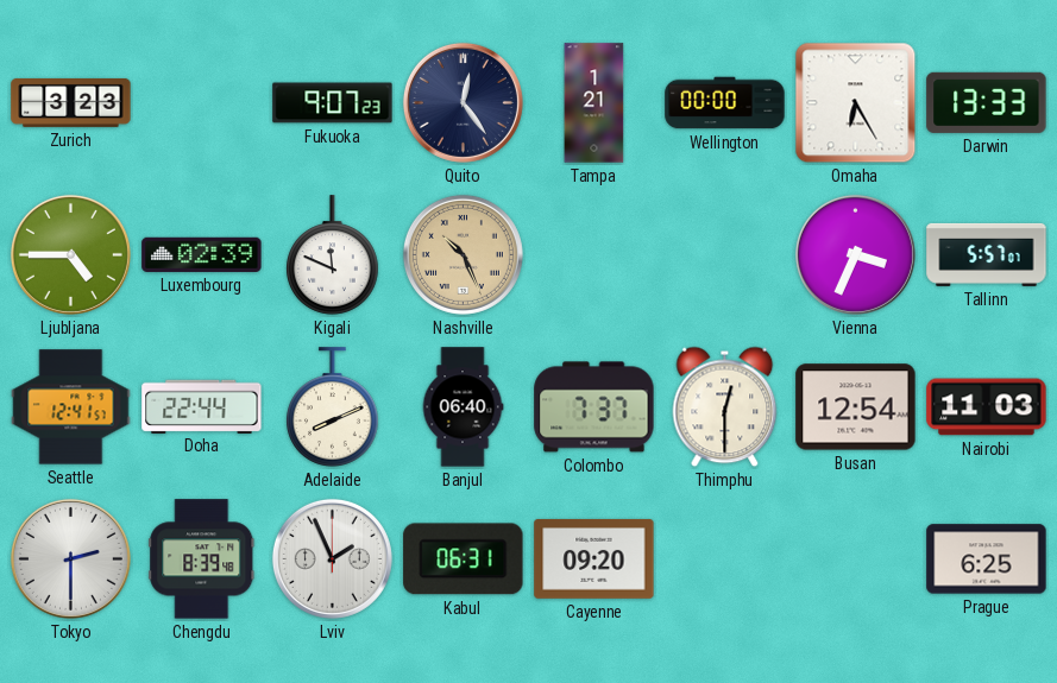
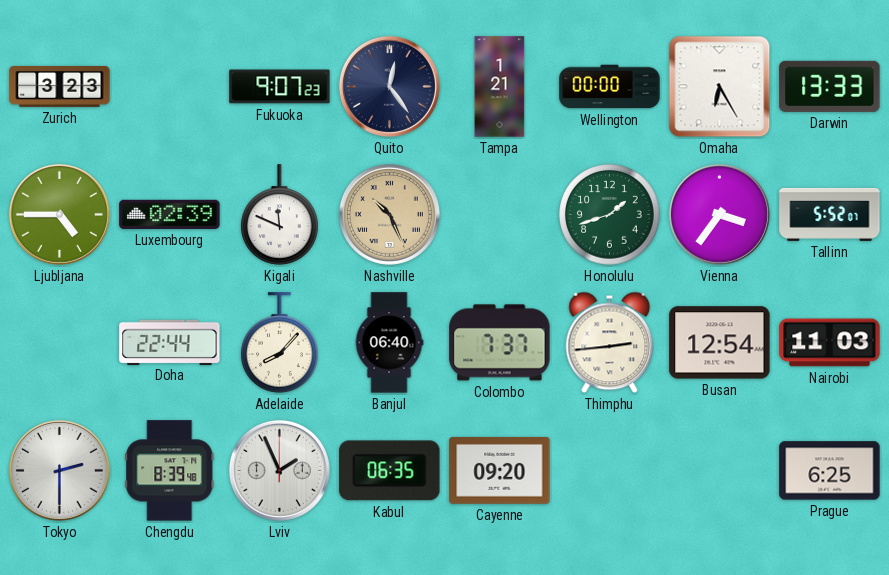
Honolulu: none -> 1:42 (610, 215)
Vienna: 3:34 -> 3:36 (719, 214)
Tallinn: 5:57 -> 5:52 (830, 214)
Seattle: 12:41 -> none (71, 407)
Adelaide: 8:11 -> 8:07 (280, 343)
Thimphu: 12:30 -> 2:44 (610, 343)
Kabul: 06:31 -> 06:35 (390, 471)
